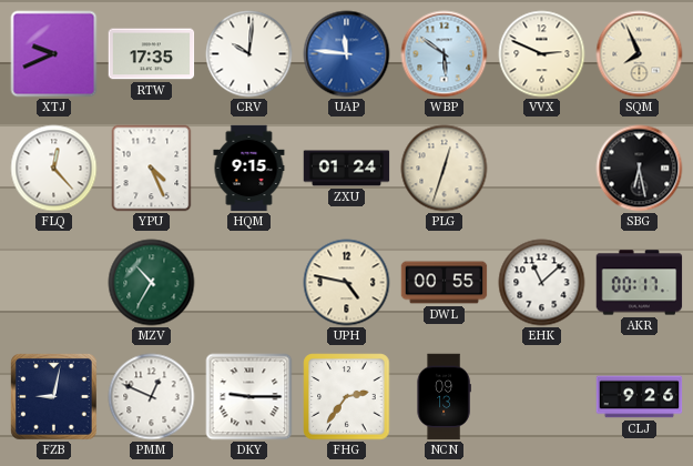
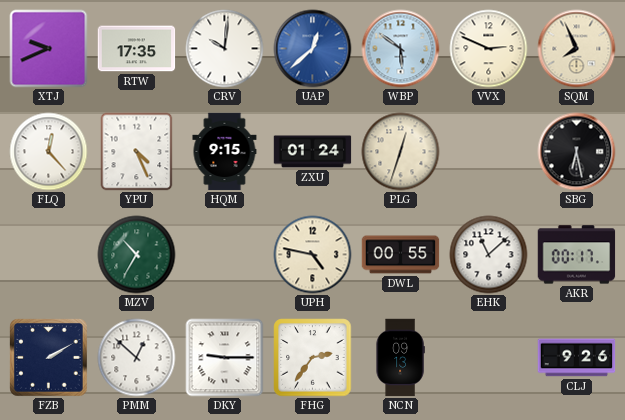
UAP: 11:46 -> 12:38 (313, 49)
FZB: 9:02 -> 2:10 (49, 358)
PMM: 12:49 -> 12:52 (137, 358)
